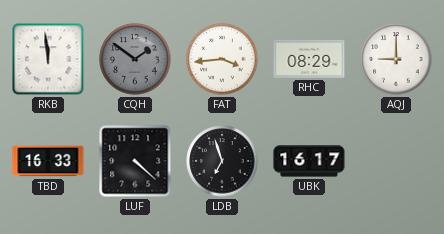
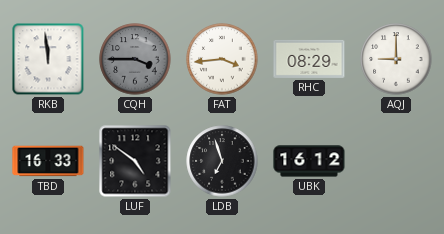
CQH: 1:51 -> 3:45 (135, 59)
LUF: 4:22 -> 4:51 (135, 161)
UBK: 16:17 -> 16:12 (309, 161)
